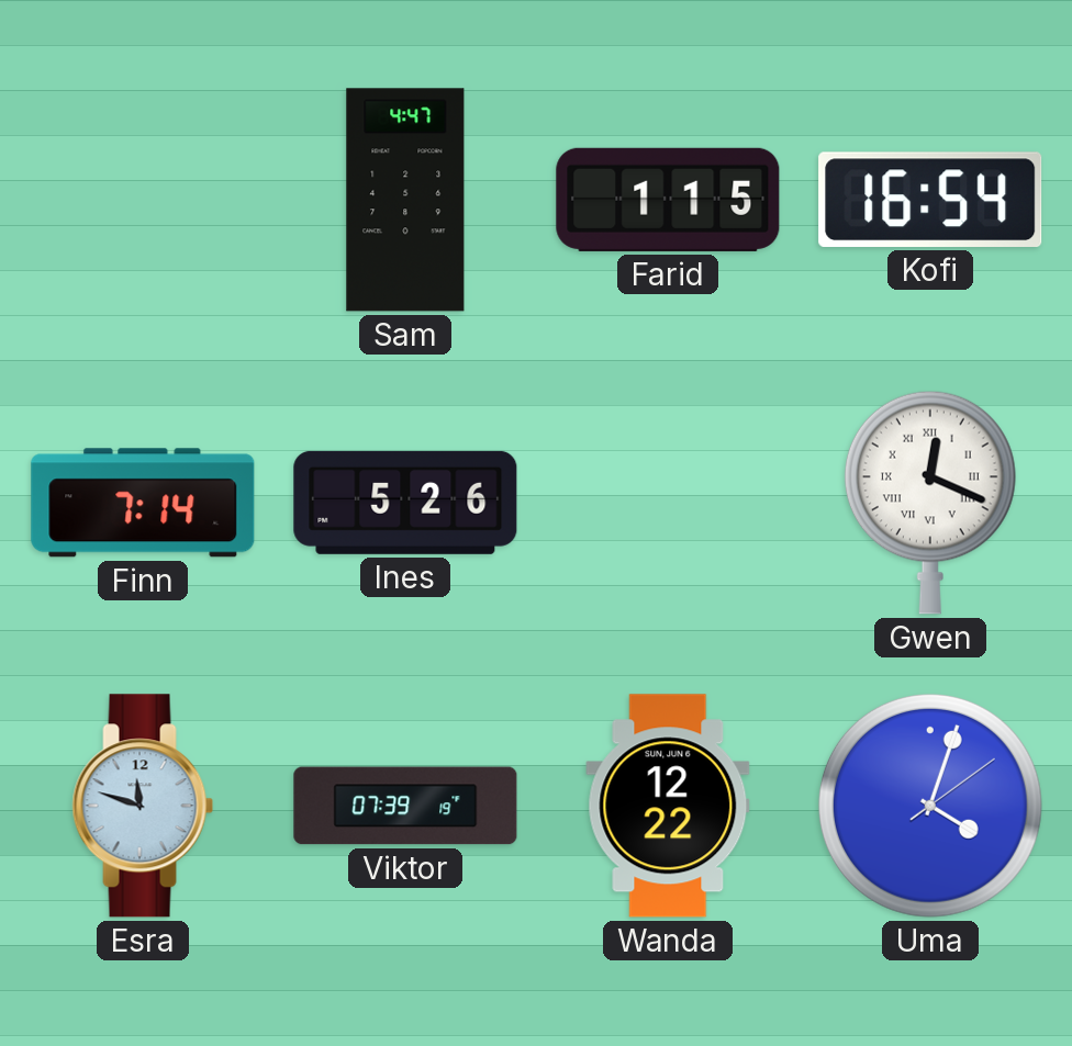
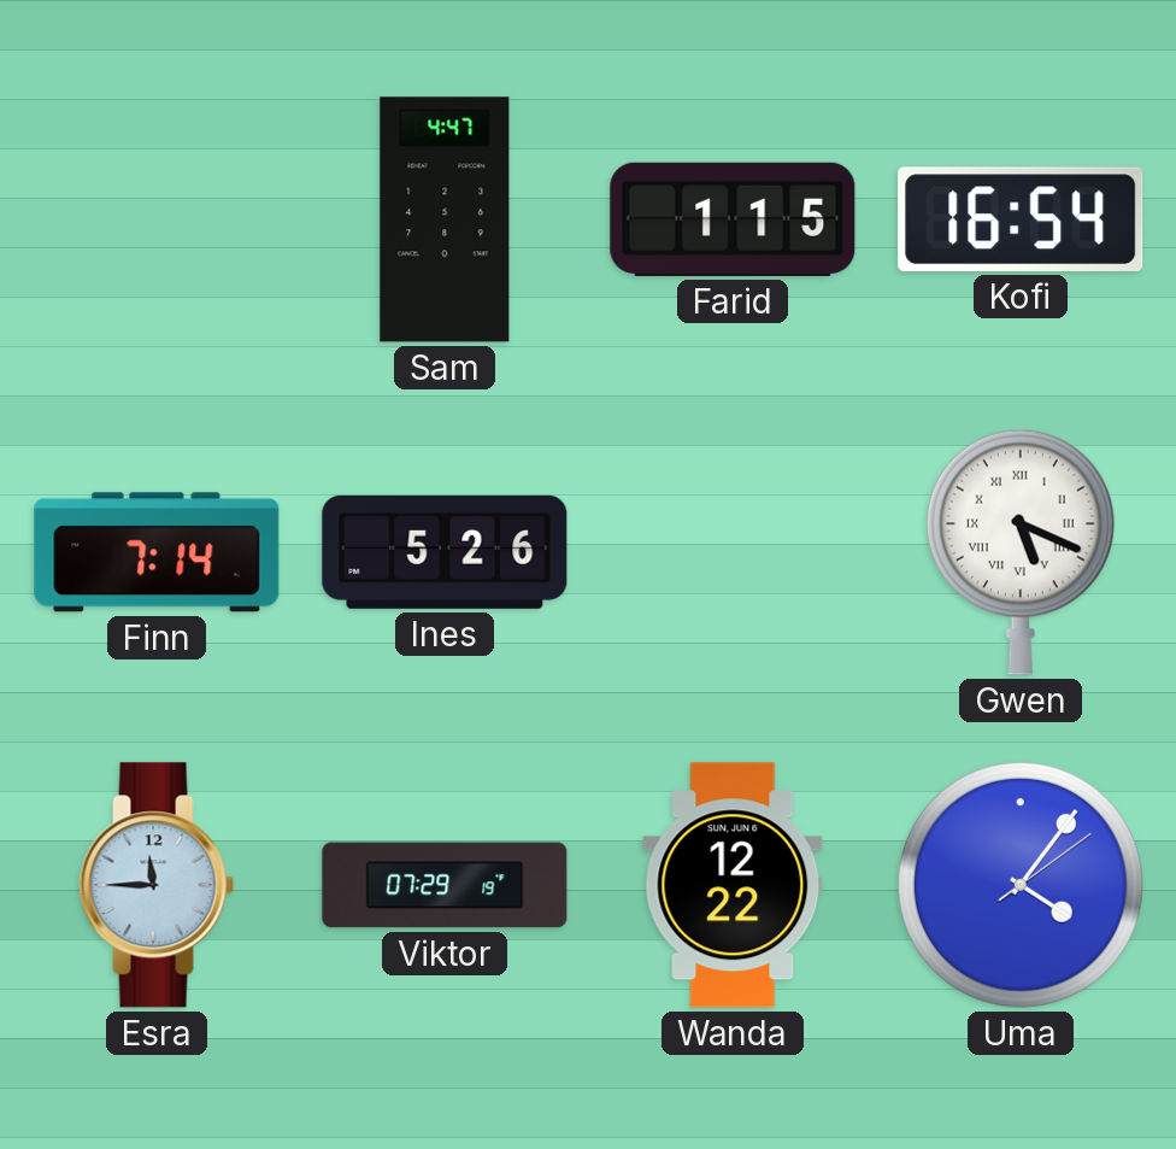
Gwen: 12:19 -> 5:19 (1021, 552)
Esra: 11:48 -> 11:45 (157, 885)
Viktor: 07:39 -> 07:29 (445, 885)
Uma: 4:03 -> 4:06 (1021, 885)
